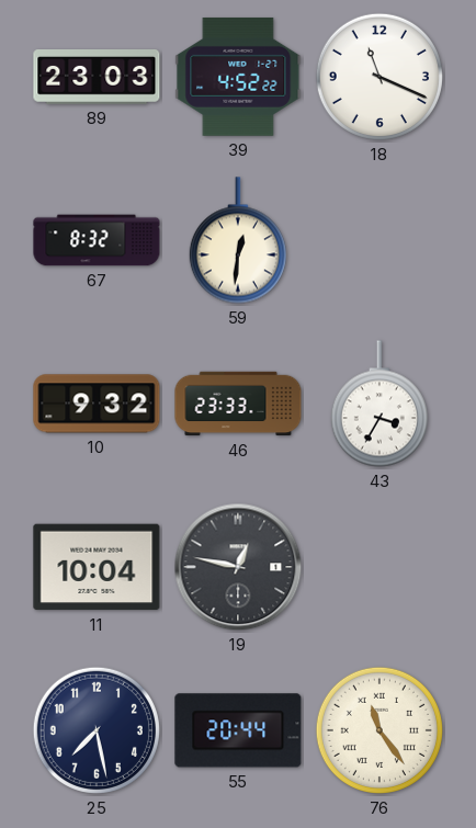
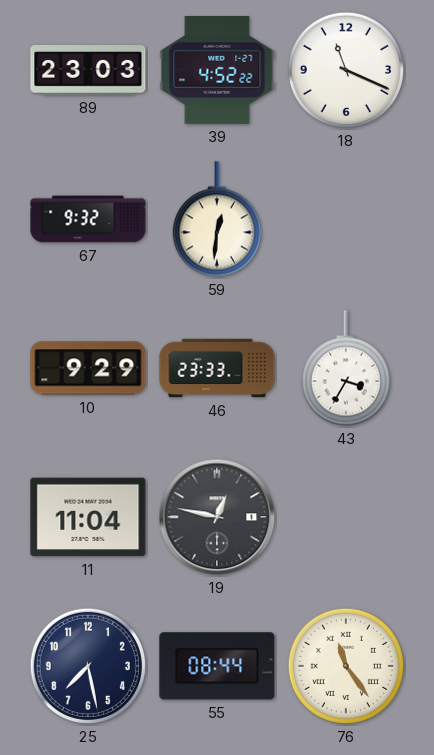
67: 8:32 -> 9:32 (88, 219)
10: 9:32 -> 9:29 (88, 368)
11: 10:04 -> 11:04 (88, 517)
55: 20:44 -> 08:44 (217, 666)
